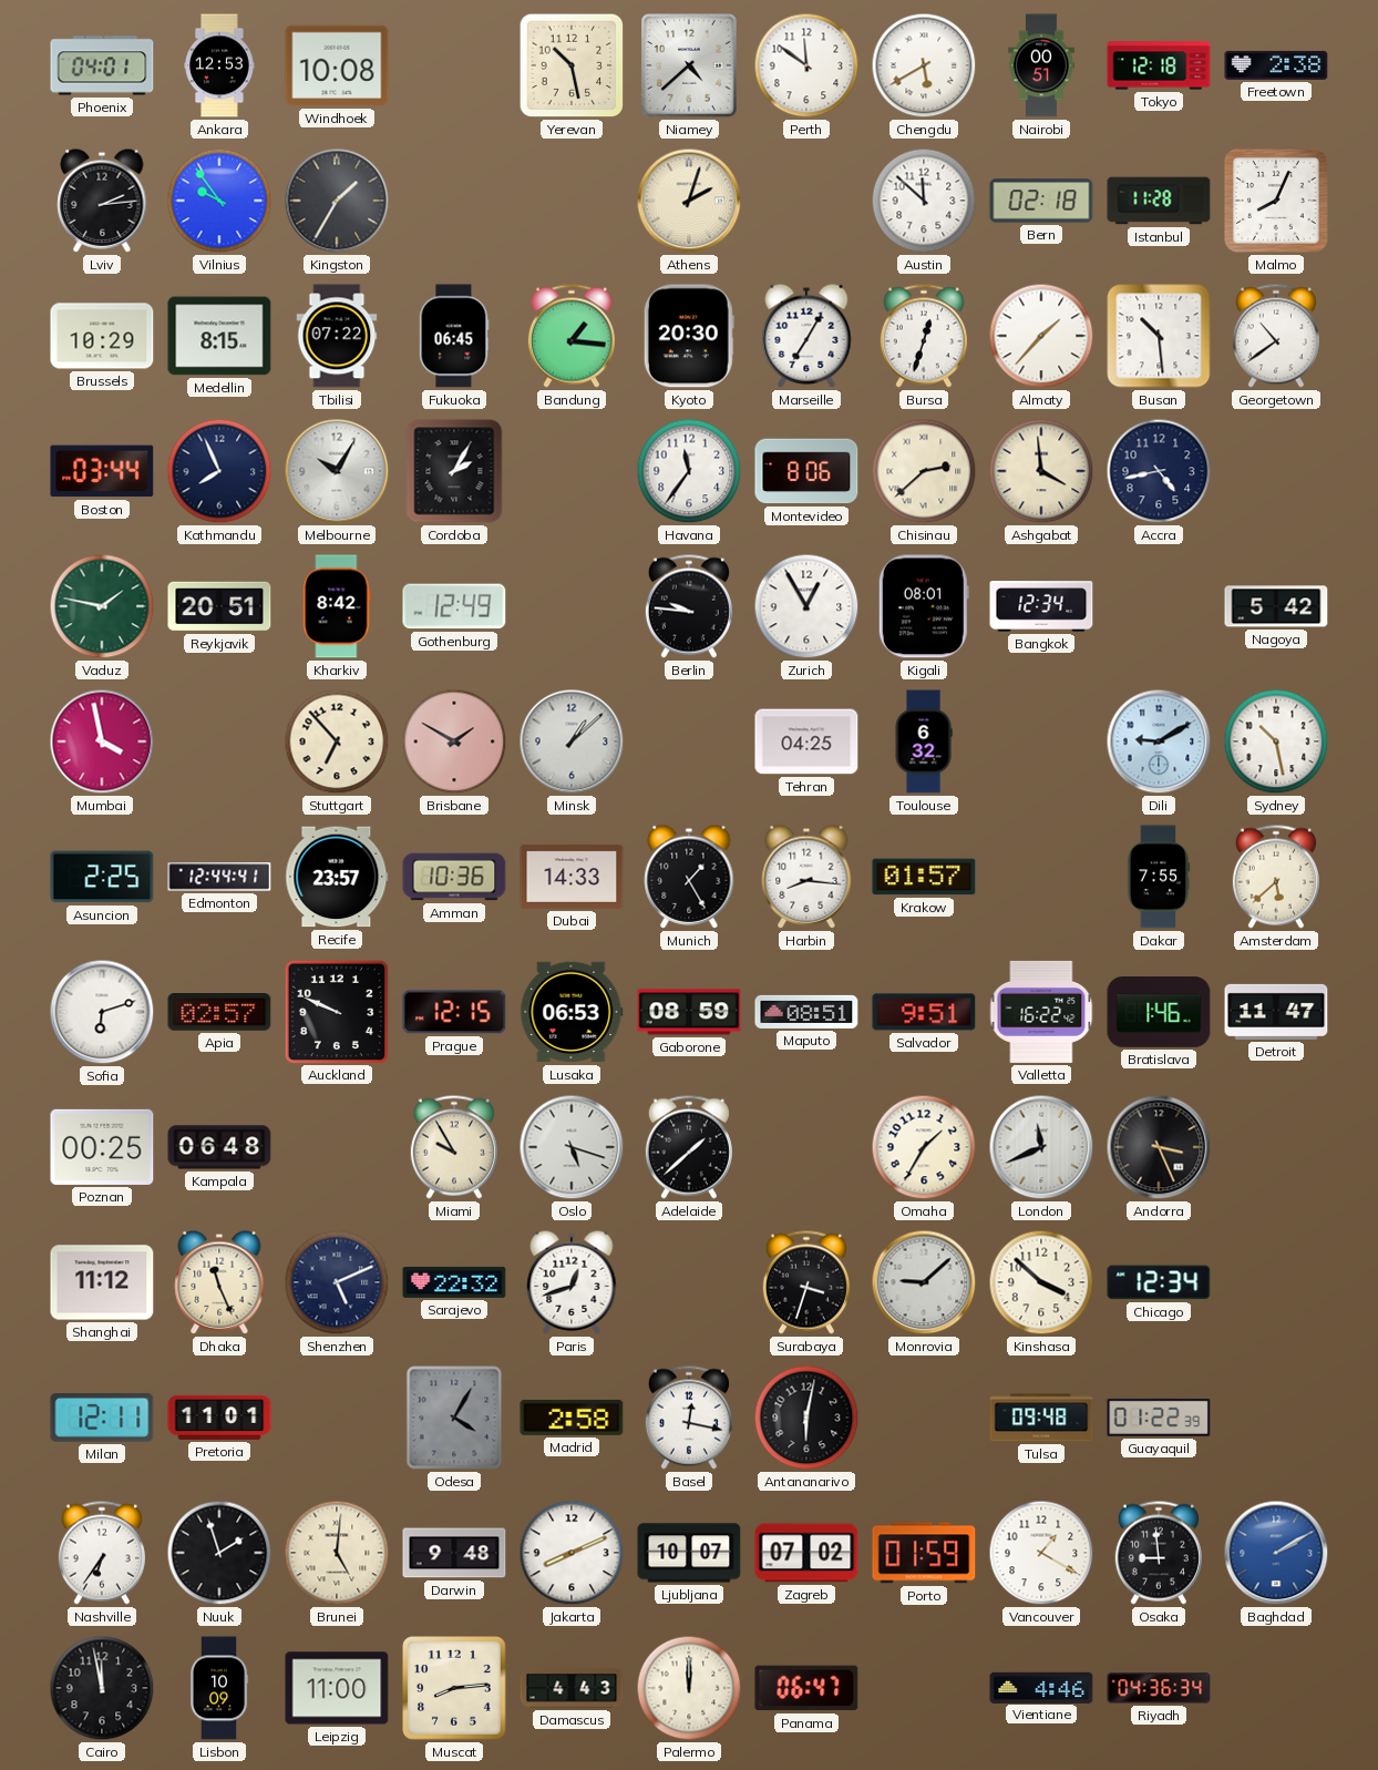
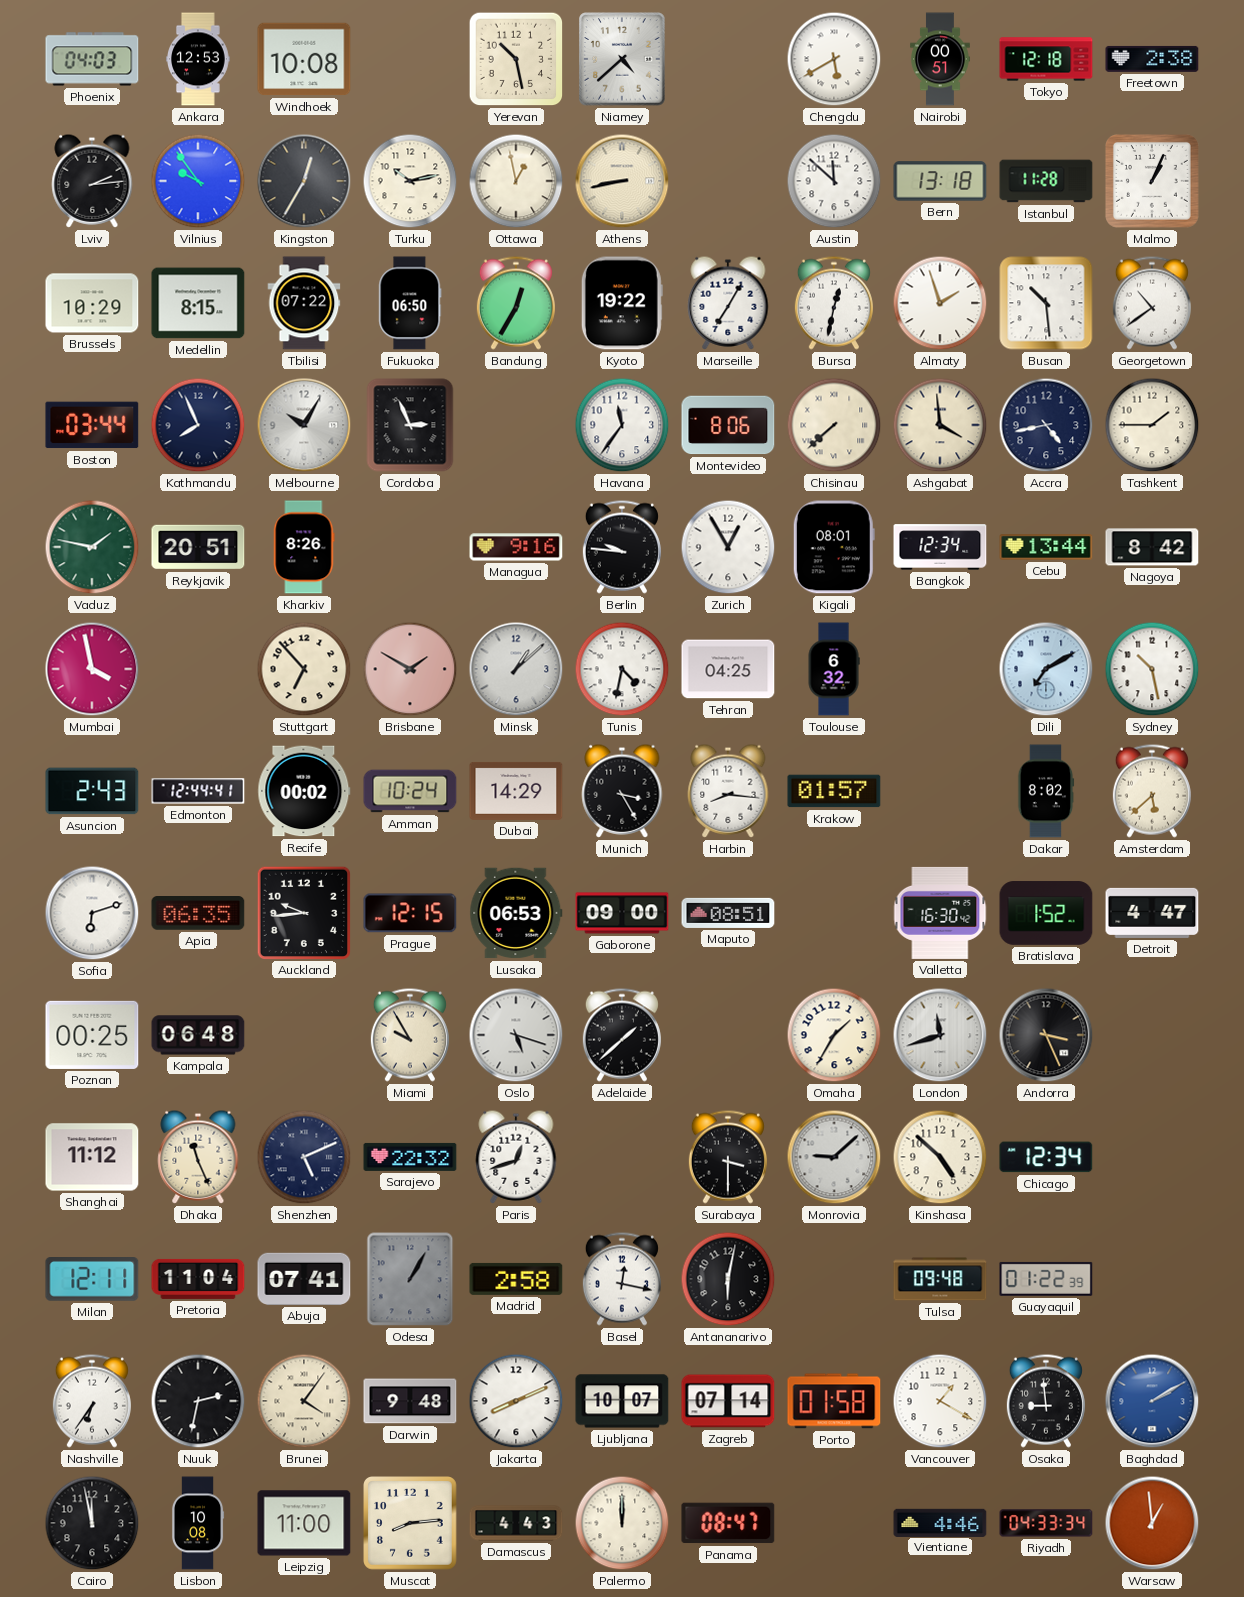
Phoenix: 04:01 -> 04:03 (92, 59)
Perth: 11:51 -> none (806, 65)
Kingston: 1:35 -> 12:35 (304, 181)
Turku: none -> 10:13 (410, 181)
Ottawa: none -> 12:58 (516, 181)
Athens: 2:03 -> 8:43 (622, 181)
Bern: 02:18 -> 13:18 (940, 181)
Malmo: 8:04 -> 1:04 (1152, 181)
Fukuoka: 06:45 -> 06:50 (410, 303)
Bandung: 1:16 -> 12:35 (516, 303)
Kyoto: 20:30 -> 19:22 (622, 303)
Bursa: 12:33 -> 12:32 (834, 303)
Almaty: 1:37 -> 1:57 (940, 303)
Cordoba: 2:05 -> 2:56 (410, 425)
Chisinau: 2:38 -> 7:38 (834, 425)
Tashkent: none -> 1:45 (1152, 425)
Kharkiv: 8:42 -> 8:26 (304, 547)
Gothenburg: 12:49 -> none (454, 606)
Managua: none -> 9:16 (516, 547)
Cebu: none -> 13:44 (1046, 547)
Nagoya: 5:42 -> 8:42 (1152, 547)
Tunis: none -> 4:32 (622, 669)
Dili: 9:10 -> 7:10 (1046, 669)
Asuncion: 2:25 -> 2:43 (92, 791)
Recife: 23:57 -> 00:02 (304, 791)
Amman: 10:36 -> 10:24 (410, 791)
Dubai: 14:33 -> 14:29 (516, 791)
Munich: 1:25 -> 3:25 (622, 791)
Dakar: 7:55 -> 8:02 (1046, 791)
Apia: 02:57 -> 06:35 (198, 914)
Auckland: 9:49 -> 9:44 (303, 912)
Gaborone: 08:59 -> 09:00 (622, 913)
Salvador: 9:51 -> none (924, 1012)
Valletta: 16:22 -> 16:30 (940, 913)
Bratislava: 1:46 -> 1:52 (1046, 913)
Detroit: 11:47 -> 4:47 (1152, 913)
London: 11:41 -> 11:42 (940, 1035)
Surabaya: 3:33 -> 3:30 (728, 1157)
Kinshasa: 3:52 -> 4:52 (940, 1157)
Pretoria: 11:01 -> 11:04 (198, 1279)
Abuja: none -> 07:41 (304, 1279)
Odesa: 4:05 -> 1:05 (410, 1279)
Nuuk: 1:57 -> 2:32 (198, 1401)
Brunei: 5:01 -> 4:06 (304, 1401)
Zagreb: 07:02 -> 07:14 (728, 1401)
Porto: 01:59 -> 01:58 (834, 1401)
Lisbon: 10:09 -> 10:08 (198, 1523)
Panama: 06:47 -> 08:47 (728, 1523)
Riyadh: 04:36 -> 04:33 (1046, 1523)
Warsaw: none -> 12:59 (1152, 1523)
